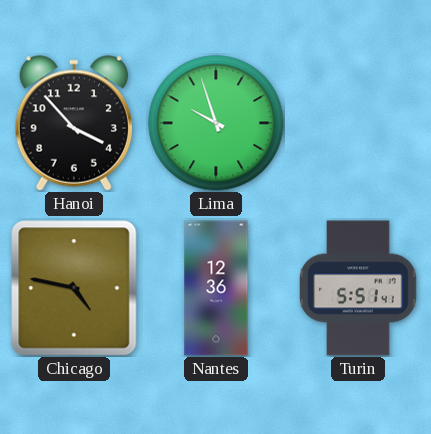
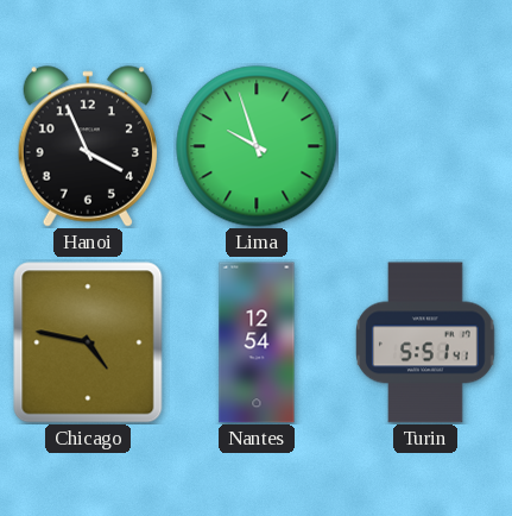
Hanoi: 3:53 -> 3:56 (88, 146)
Nantes: 12:36 -> 12:54 (257, 342)
